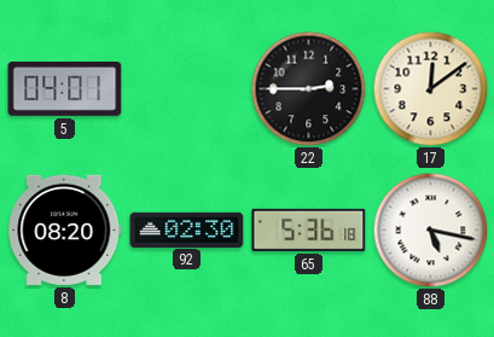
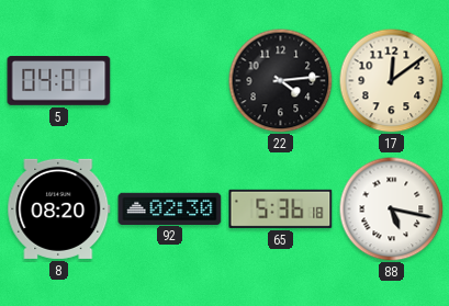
22: 2:45 -> 4:14 (280, 80)
